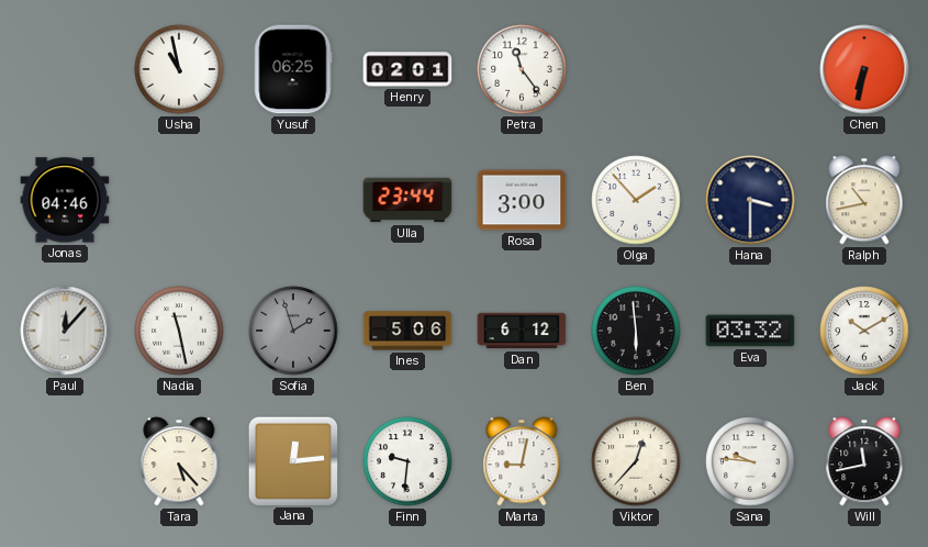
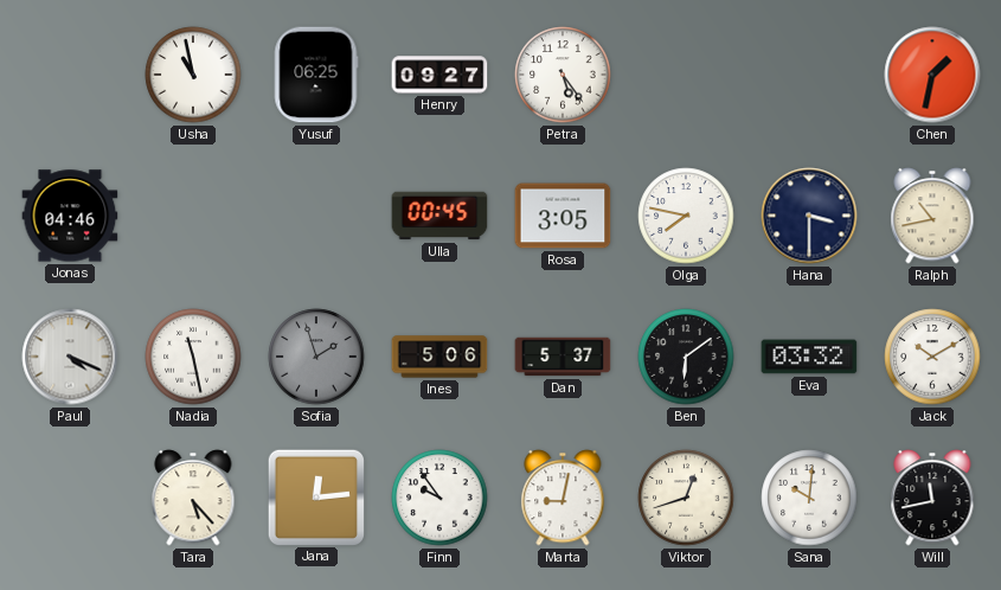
Henry: 02:01 -> 09:27 (439, 75)
Petra: 11:24 -> 5:24 (563, 75)
Chen: 6:32 -> 1:32 (932, 75)
Ulla: 23:44 -> 00:45 (439, 216)
Rosa: 3:00 -> 3:05 (563, 216)
Olga: 1:53 -> 7:47 (686, 216)
Paul: 12:07 -> 4:19 (70, 357)
Dan: 6:12 -> 5:37 (563, 357)
Ben: 5:59 -> 6:09 (686, 357)
Finn: 9:31 -> 9:54 (439, 498)
Viktor: 12:37 -> 12:42 (686, 498)
Sana: 9:46 -> 10:01 (809, 498)
